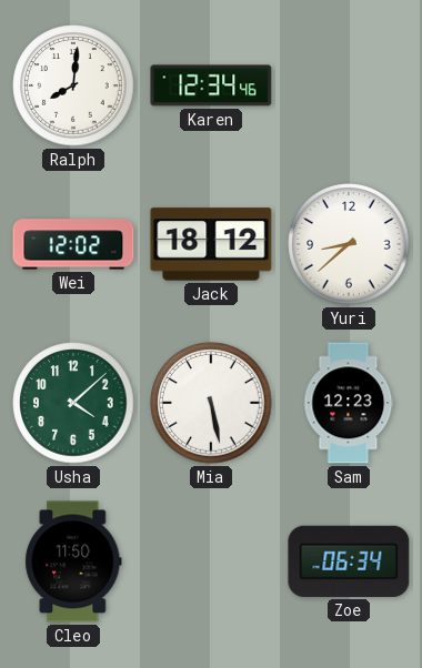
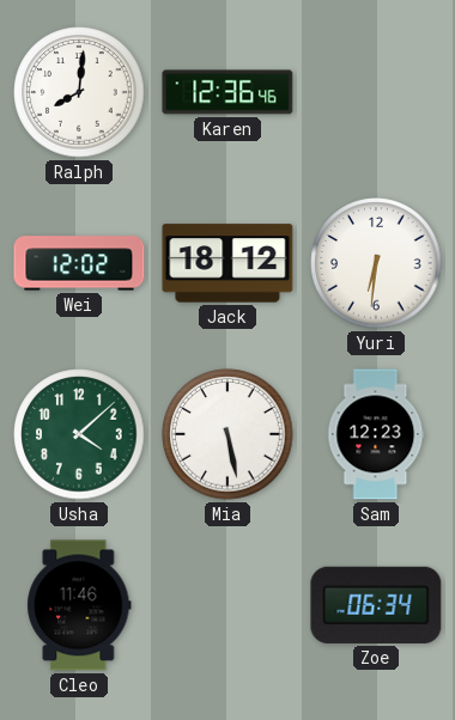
Karen: 12:34 -> 12:36 (227, 92)
Yuri: 8:38 -> 6:31 (376, 263)
Cleo: 11:50 -> 11:46 (79, 605)
